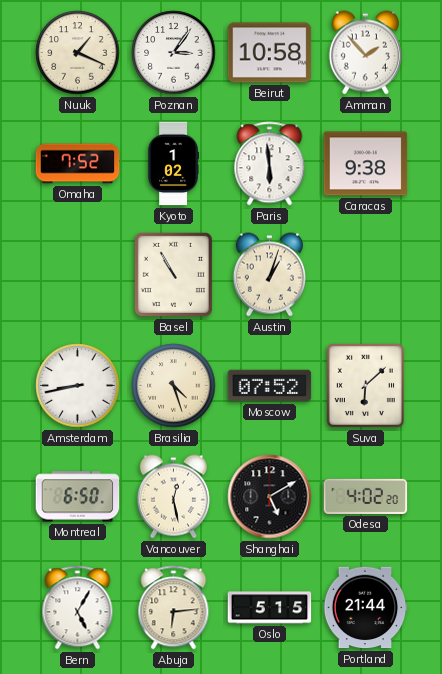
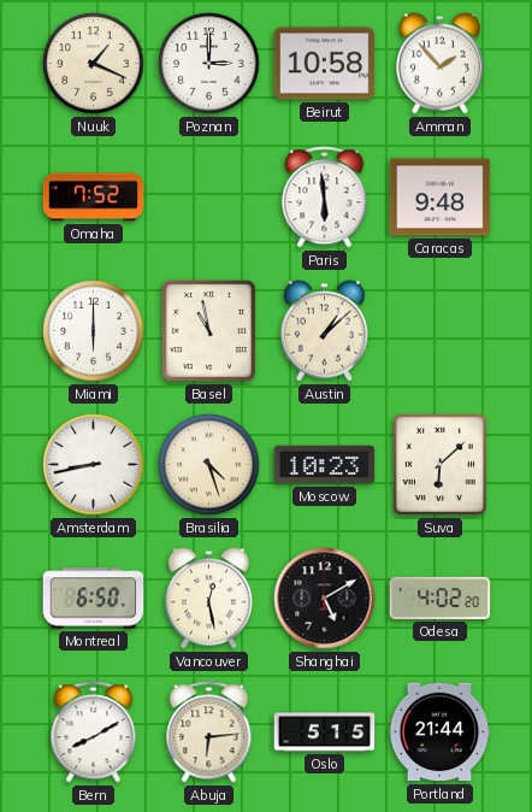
Poznan: 3:06 -> 3:00 (209, 64)
Kyoto: 1:02 -> none (173, 164)
Caracas: 9:38 -> 9:48 (441, 198)
Miami: none -> 6:00 (94, 331)
Basel: 10:55 -> 10:58 (208, 330)
Austin: 1:03 -> 1:08 (324, 331)
Moscow: 07:52 -> 10:23 (325, 465)
Bern: 5:05 -> 8:10 (94, 732)
